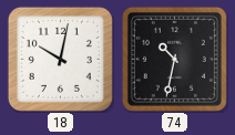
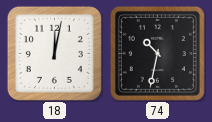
18: 10:02 -> 12:02 (54, 53)
